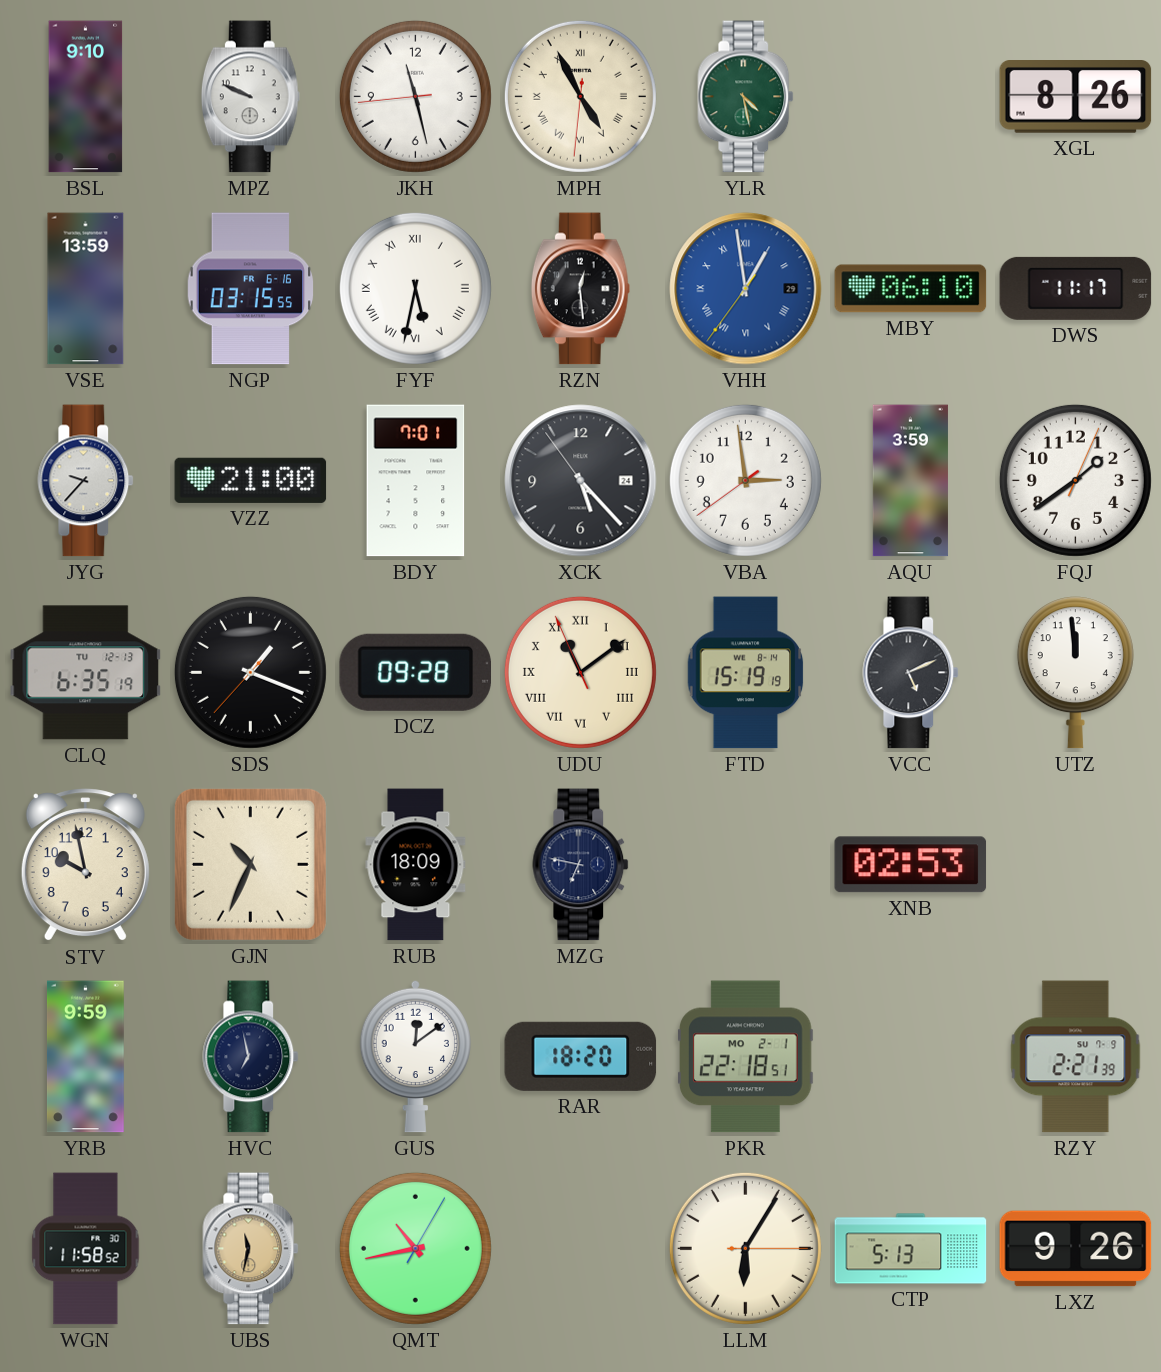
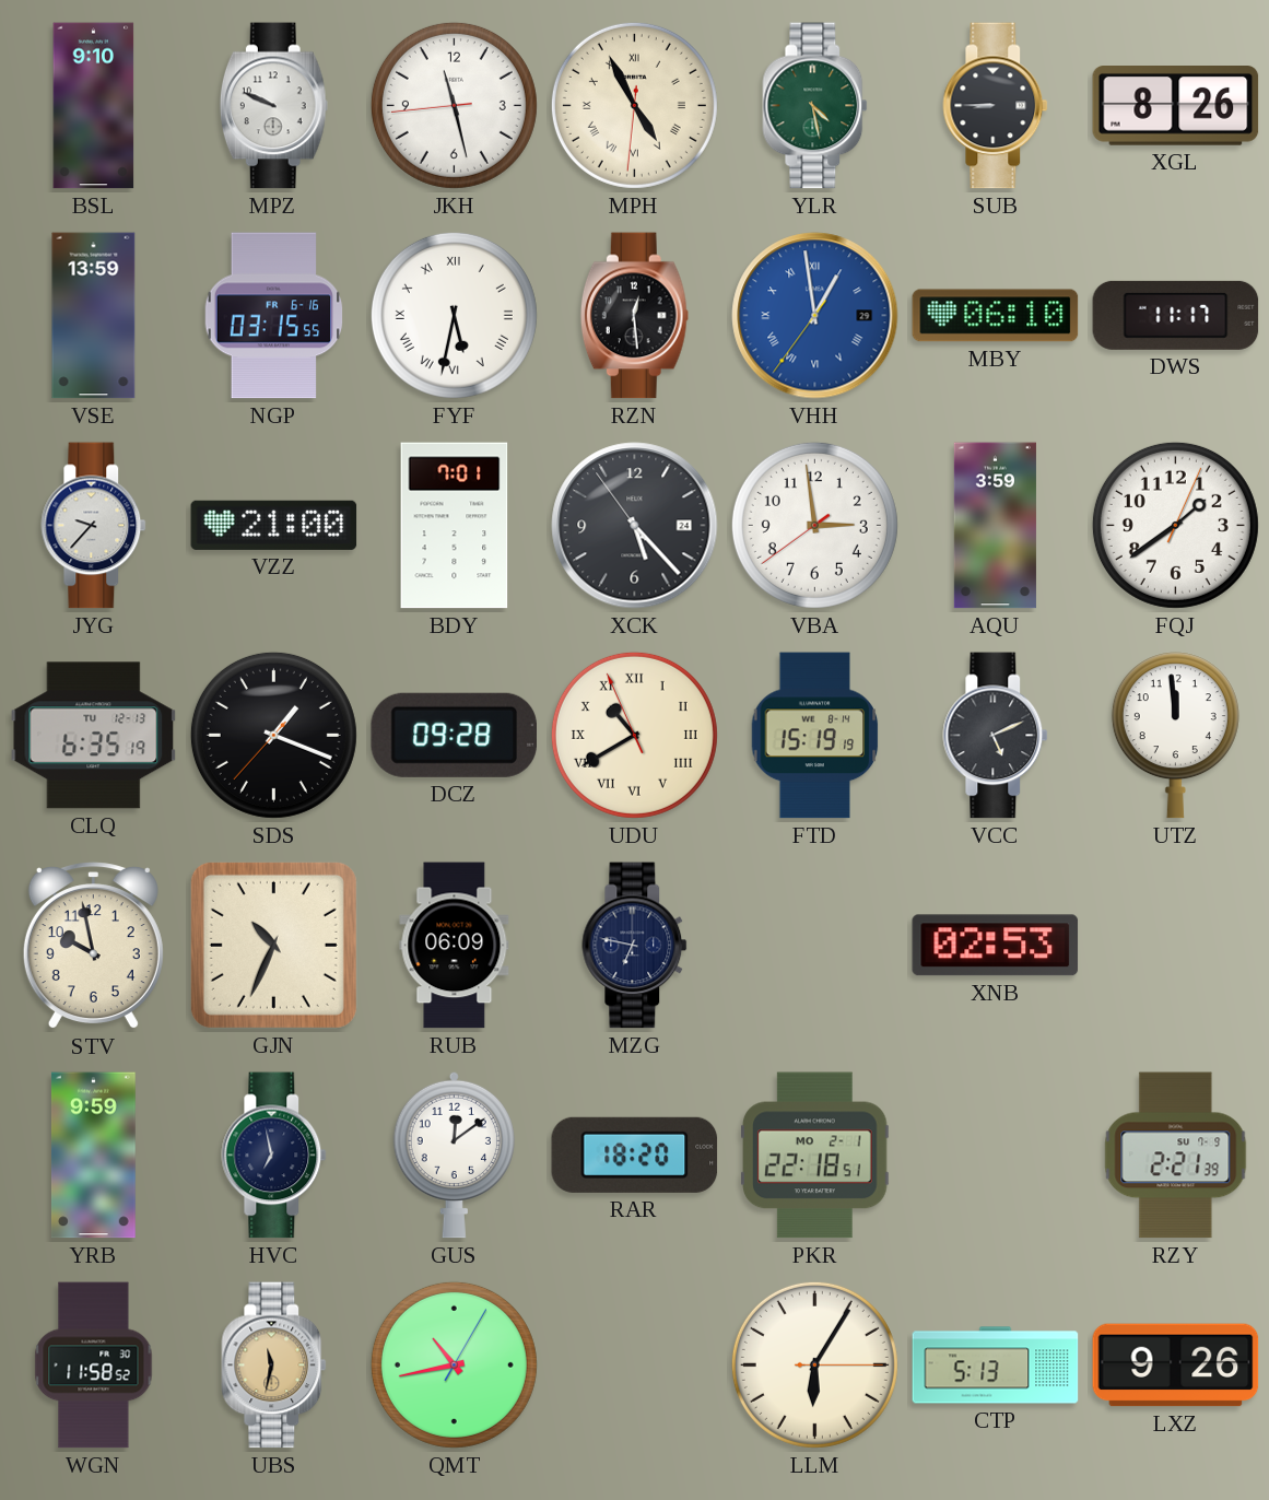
SUB: none -> 8:45 (996, 106)
UDU: 11:08 -> 10:39 (634, 735)
RUB: 18:09 -> 06:09 (455, 946)
